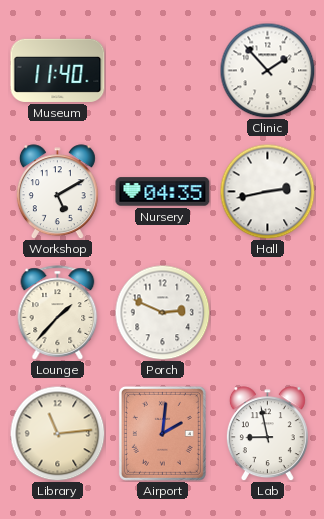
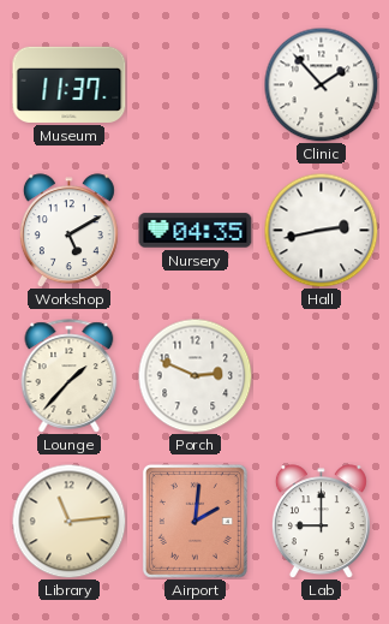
Museum: 11:40 -> 11:37 (70, 84)
Lab: 8:58 -> 9:00 (321, 522)
